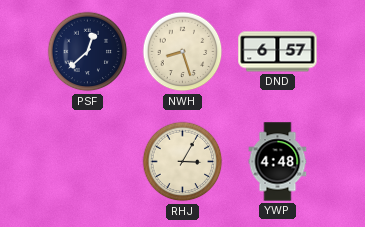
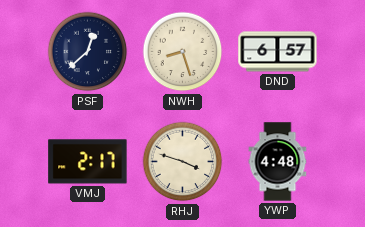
VMJ: none -> 2:17 (88, 162)
RHJ: 3:05 -> 3:48 (183, 162)
